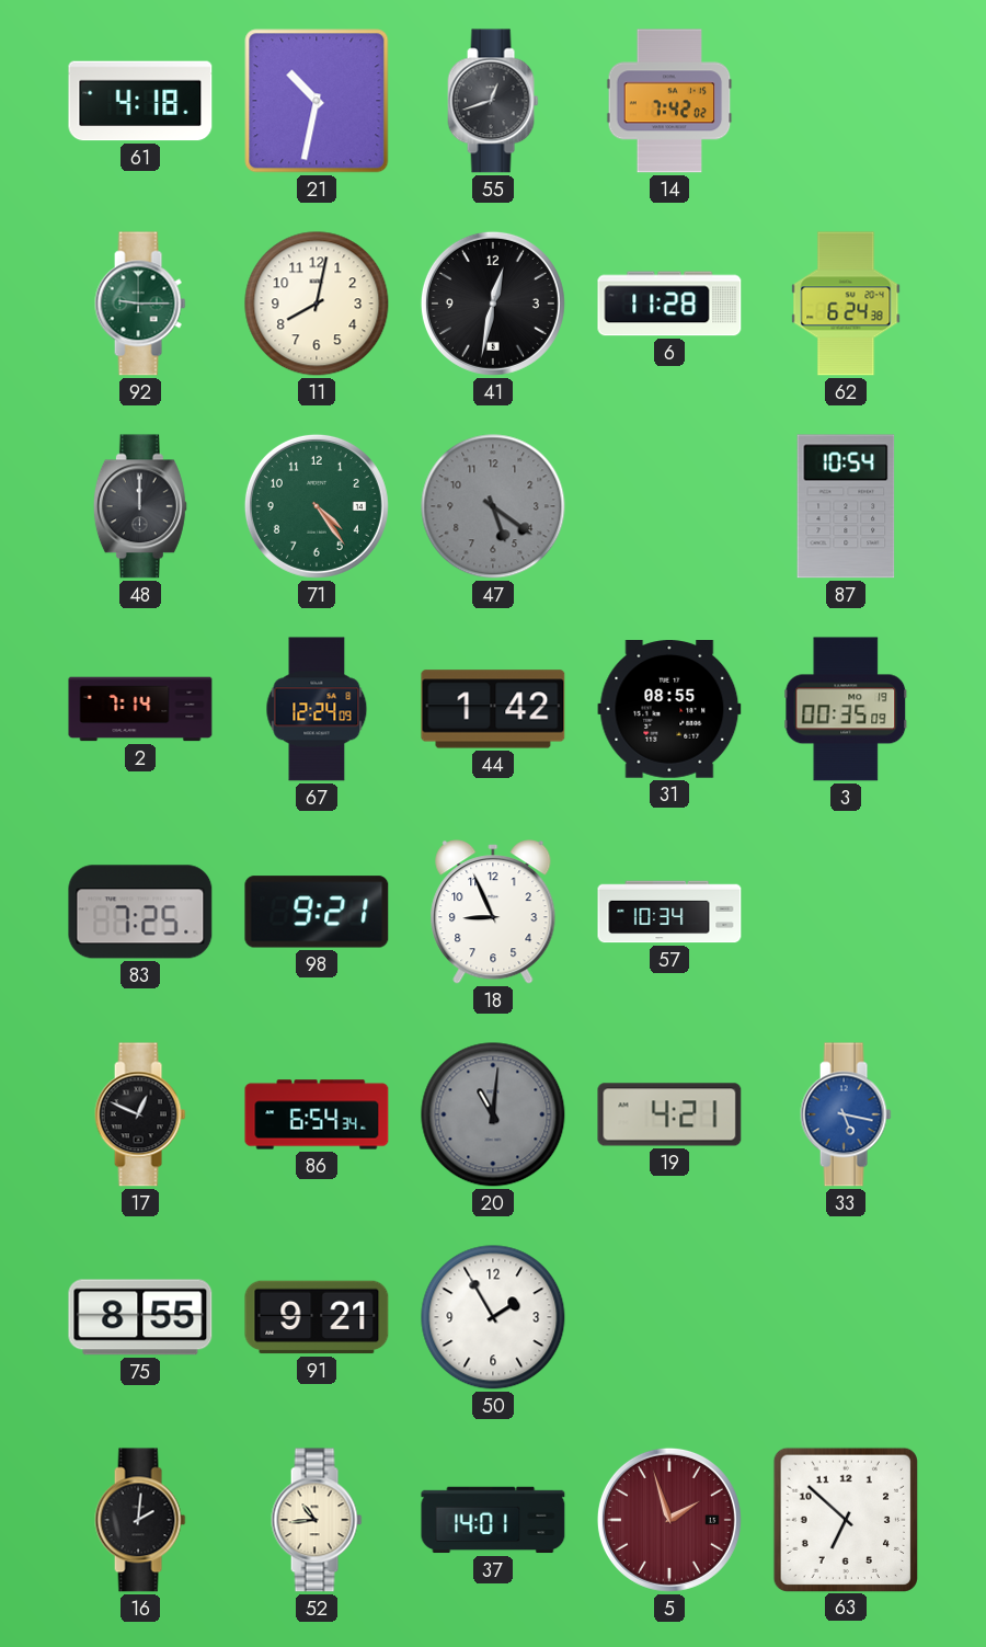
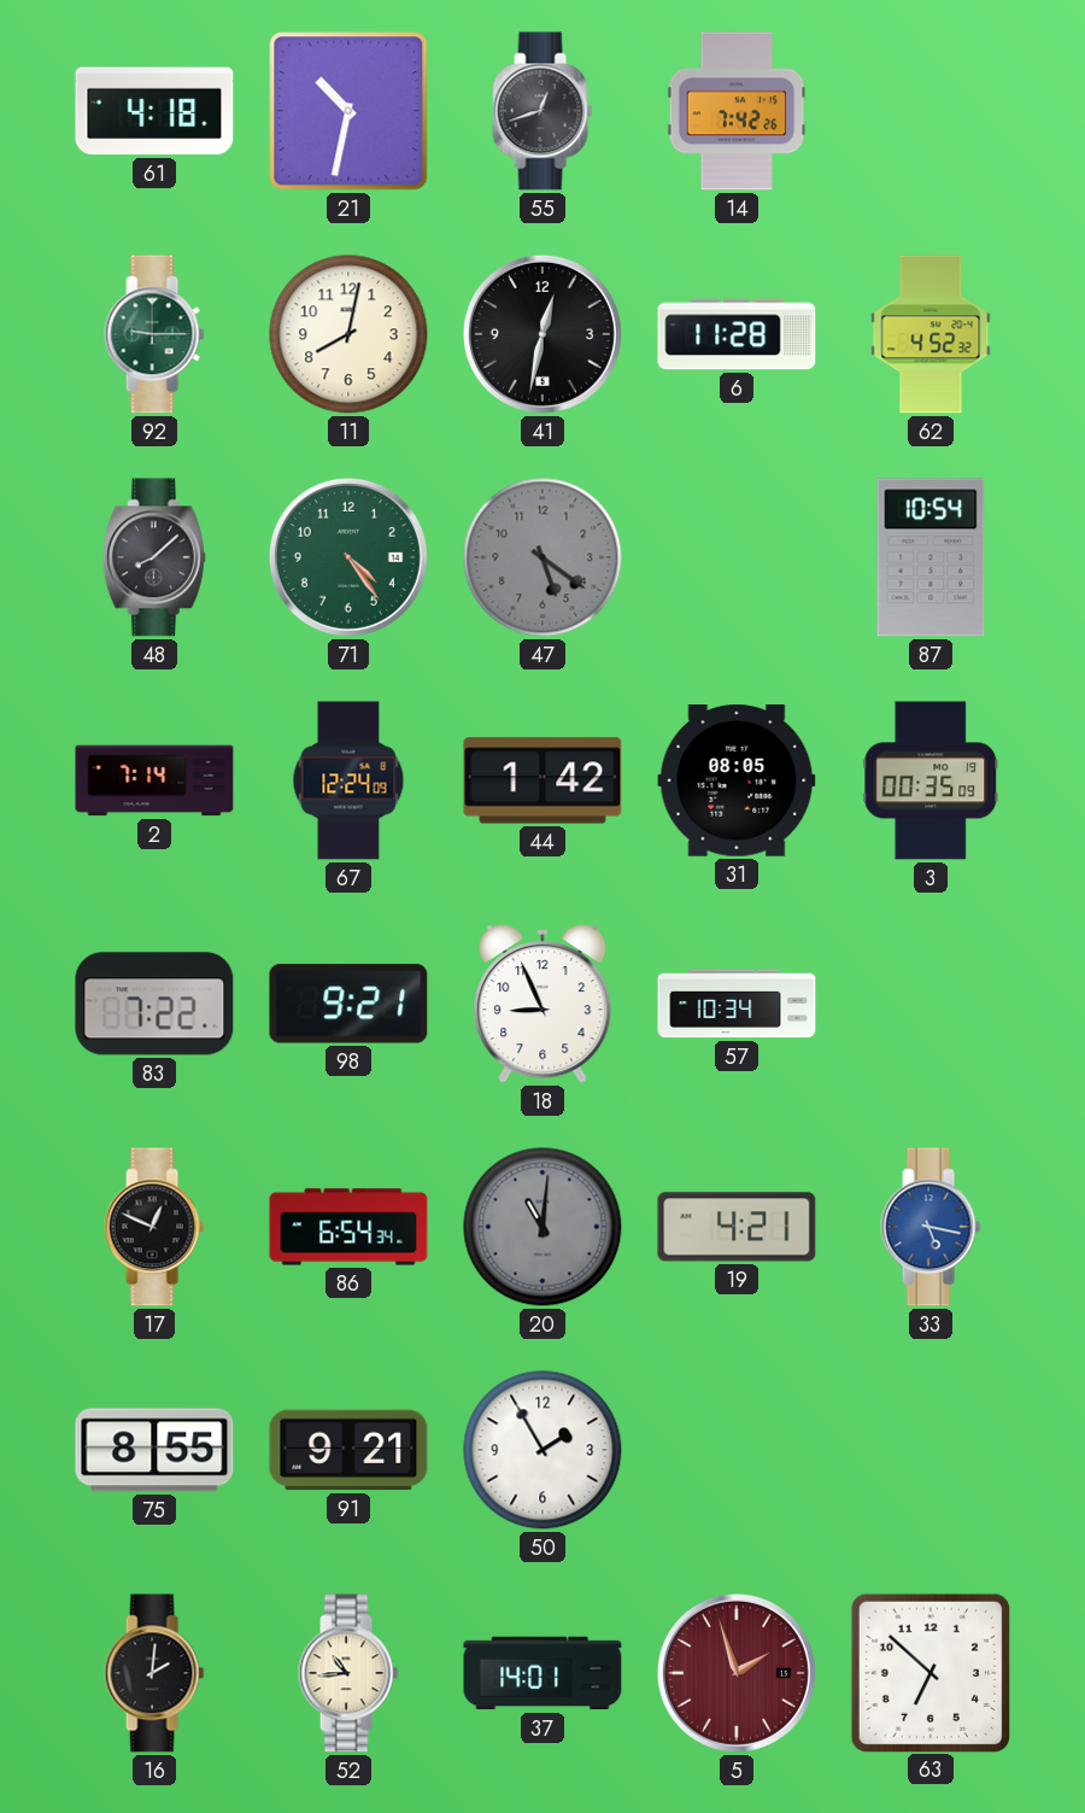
14: 7:42:02 -> 7:42:26 (737, 111)
62: 6:24 -> 4:52 (931, 334)
48: 12:00 -> 8:08 (154, 557)
31: 08:55 -> 08:05 (737, 782)
83: 7:25 -> 7:22 (154, 1004)
